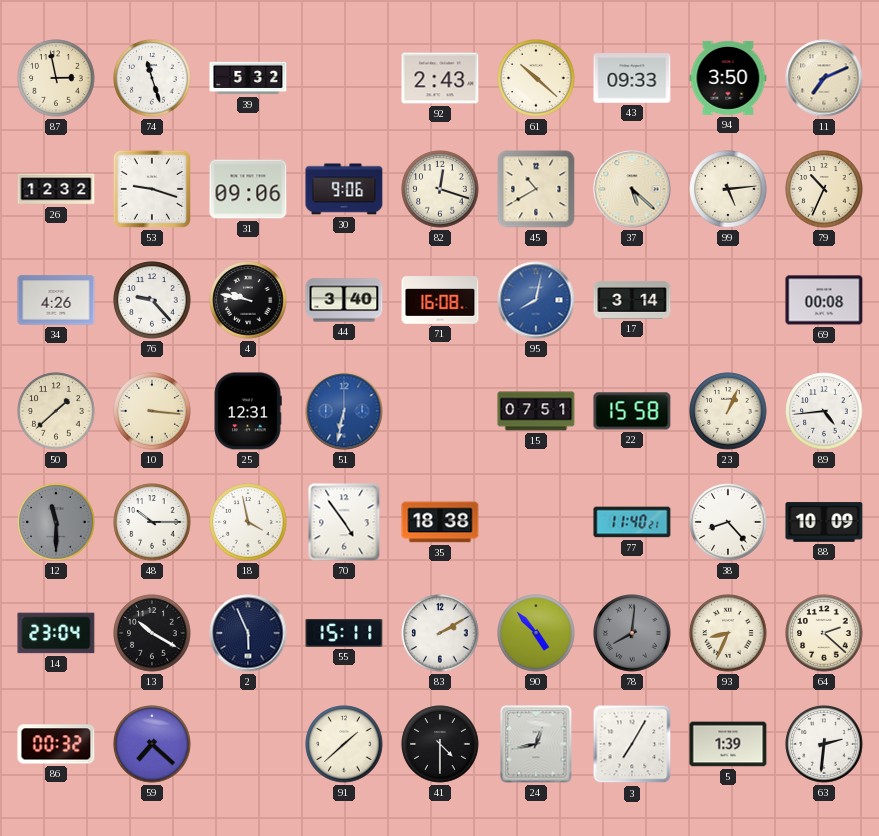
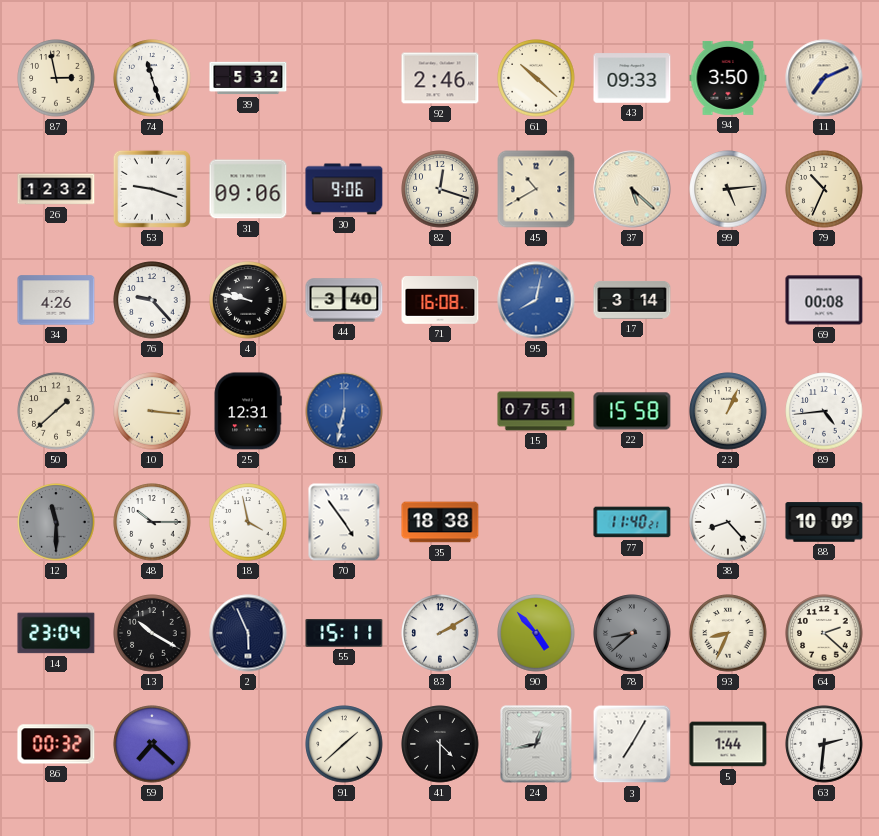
92: 2:43 -> 2:46 (440, 78)
78: 8:01 -> 8:38 (632, 633)
5: 1:39 -> 1:44 (728, 744)
